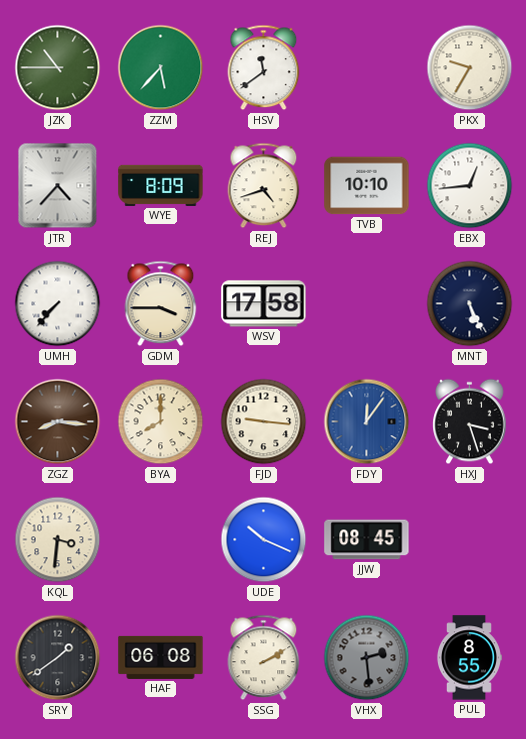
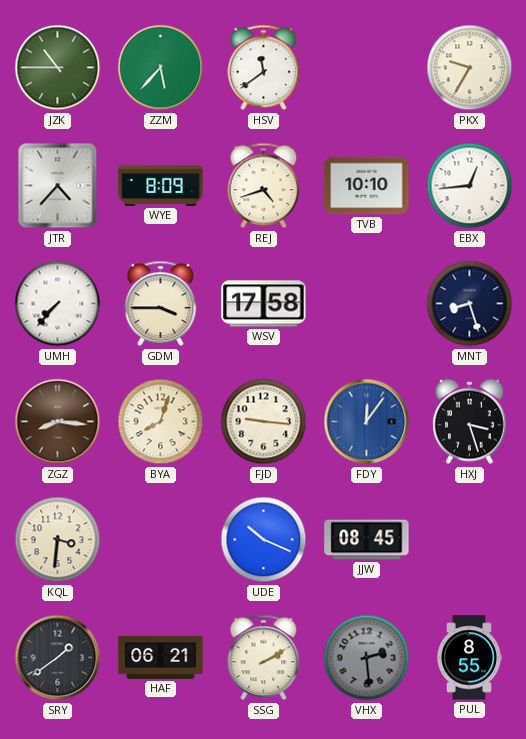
MNT: 5:26 -> 8:27 (470, 304)
BYA: 8:00 -> 8:03 (161, 422)
HAF: 06:08 -> 06:21 (161, 657)
